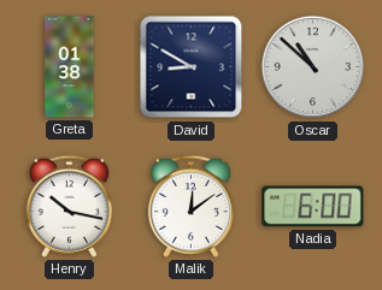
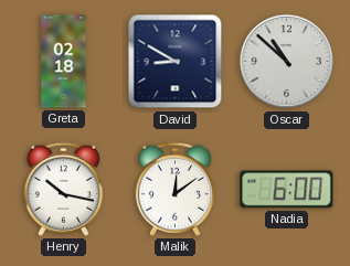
Greta: 01:38 -> 02:18 (64, 62)
